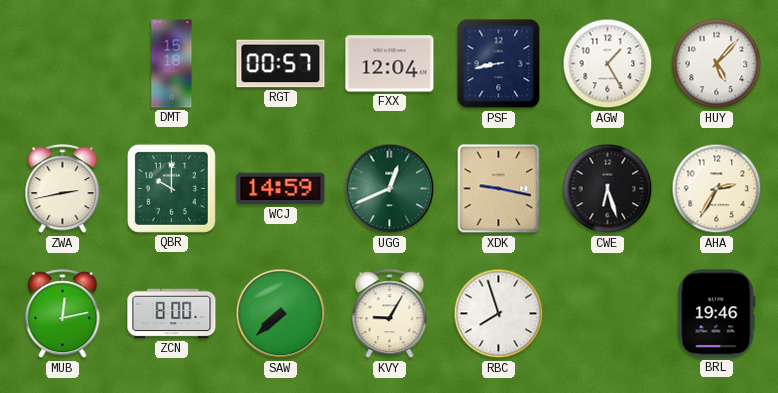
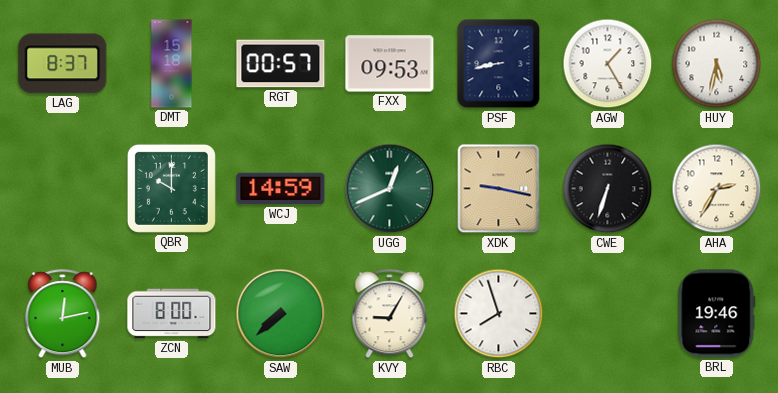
LAG: none -> 8:37 (63, 64)
FXX: 12:04 -> 09:53 (390, 64)
HUY: 5:07 -> 5:32 (717, 64)
ZWA: 2:43 -> none (63, 189)
CWE: 6:27 -> 6:33 (608, 189)
